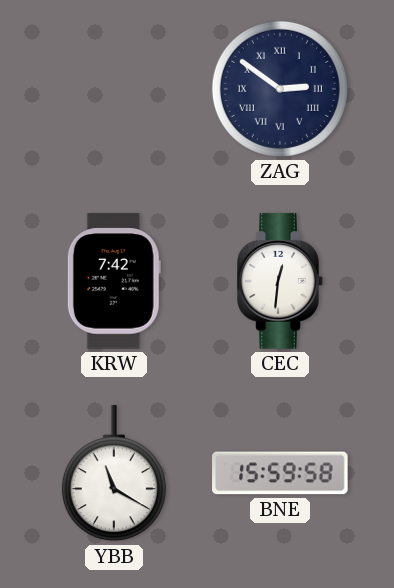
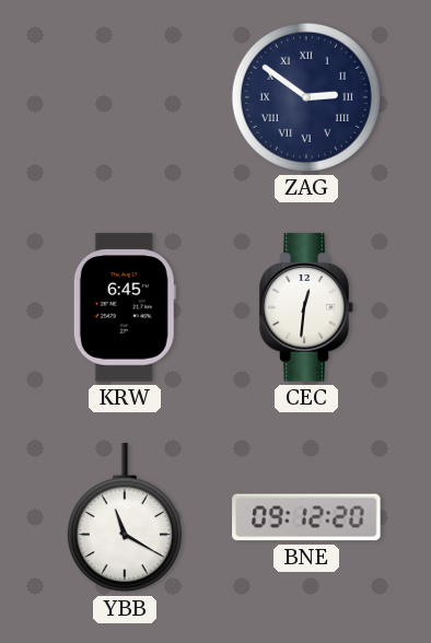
KRW: 7:42 -> 6:45 (125, 307)
BNE: 15:59 -> 09:12 (306, 517)
